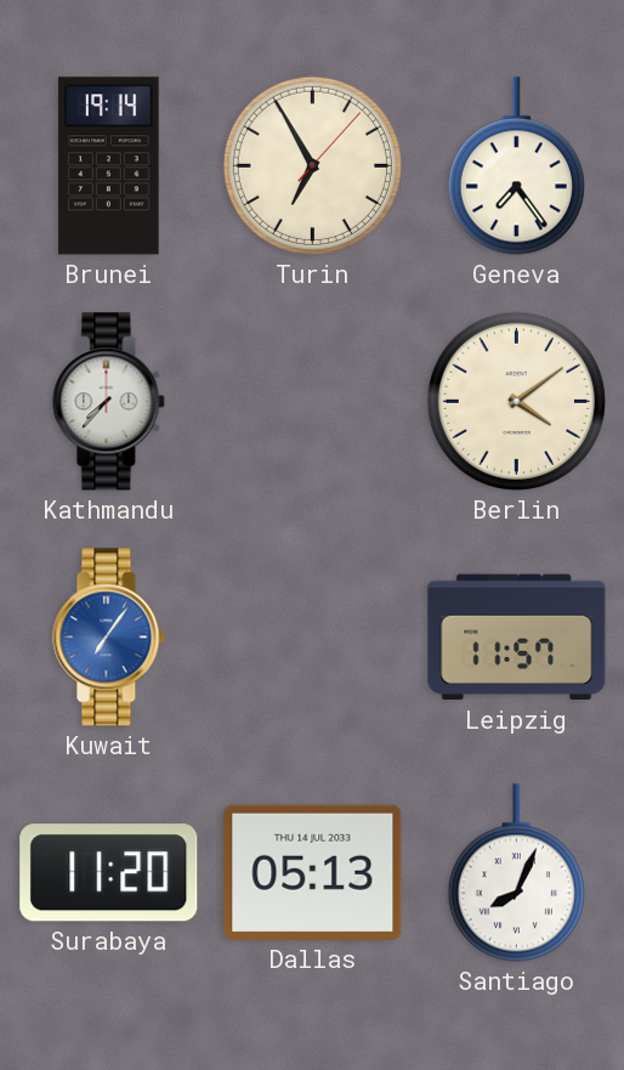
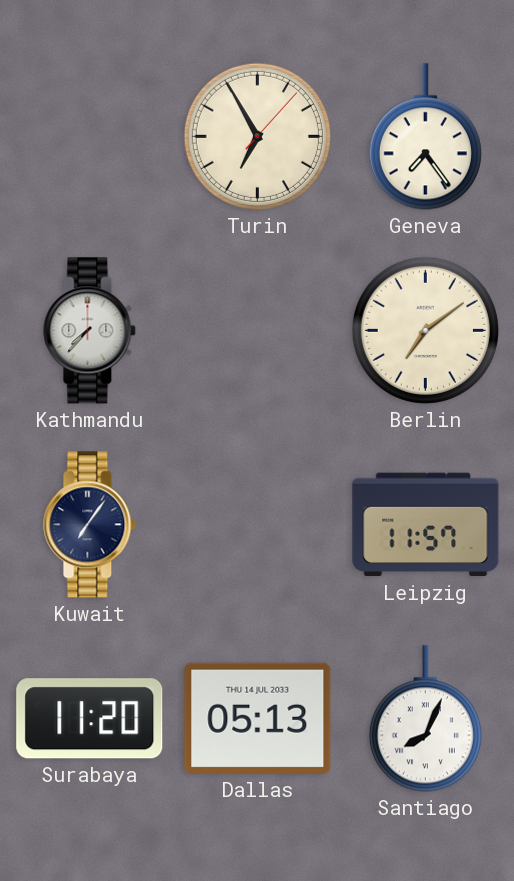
Brunei: 19:14 -> none (109, 166)
Berlin: 4:09 -> 7:09 (425, 330)
Kuwait dial: blue -> navy (90, 525)
